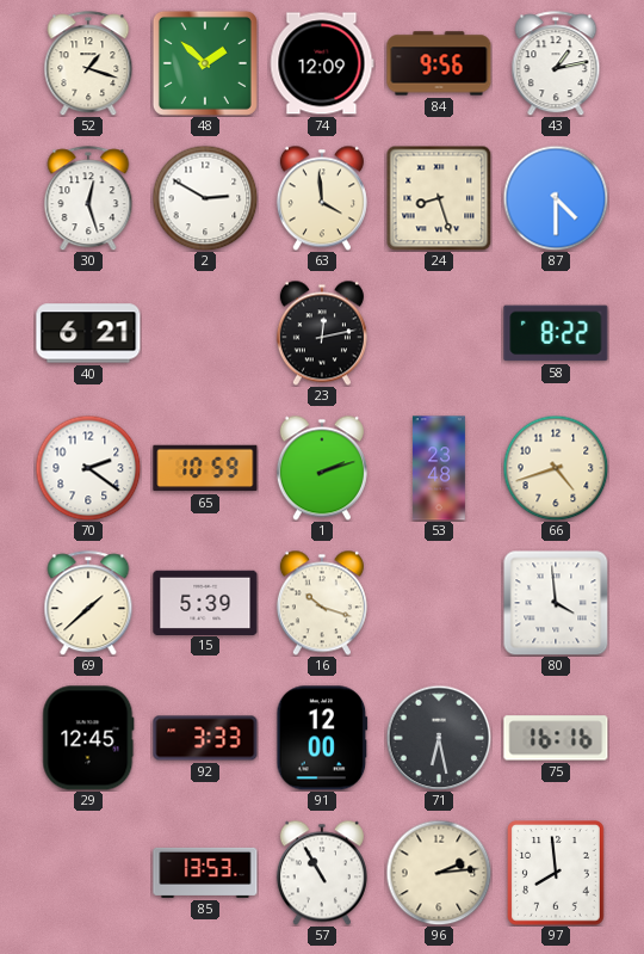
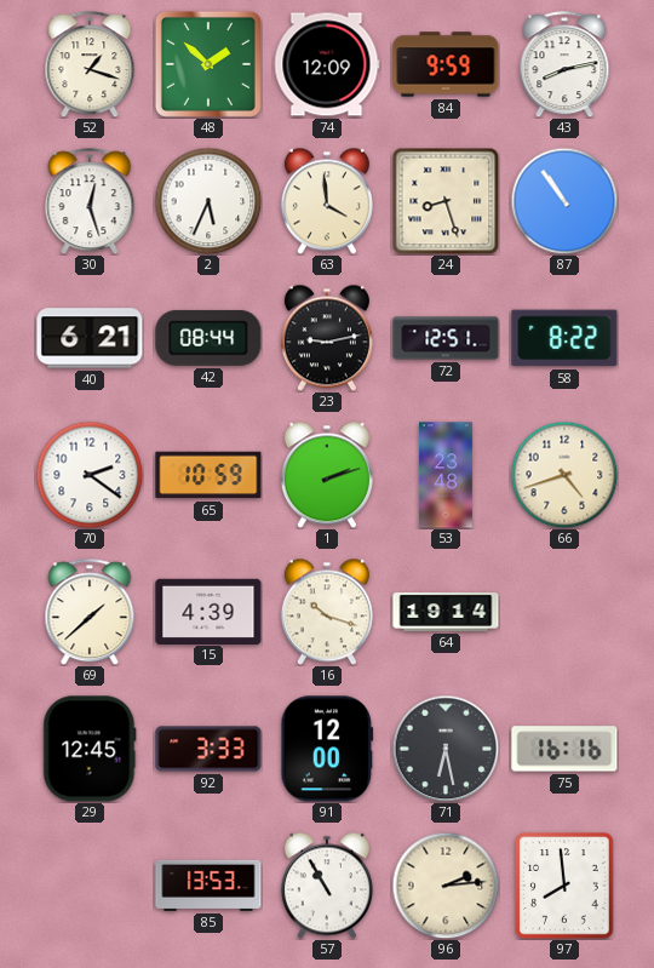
84: 9:56 -> 9:59 (446, 64)
43: 1:13 -> 8:13 (564, 64)
2: 2:50 -> 5:34 (208, 201)
87: 4:30 -> 10:54 (564, 201)
42: none -> 08:44 (208, 338)
23: 12:13 -> 9:13 (327, 338)
72: none -> 12:51 (446, 338)
15: 5:39 -> 4:39 (208, 611)
64: none -> 19:14 (446, 613)
80: 3:59 -> none (556, 603)
